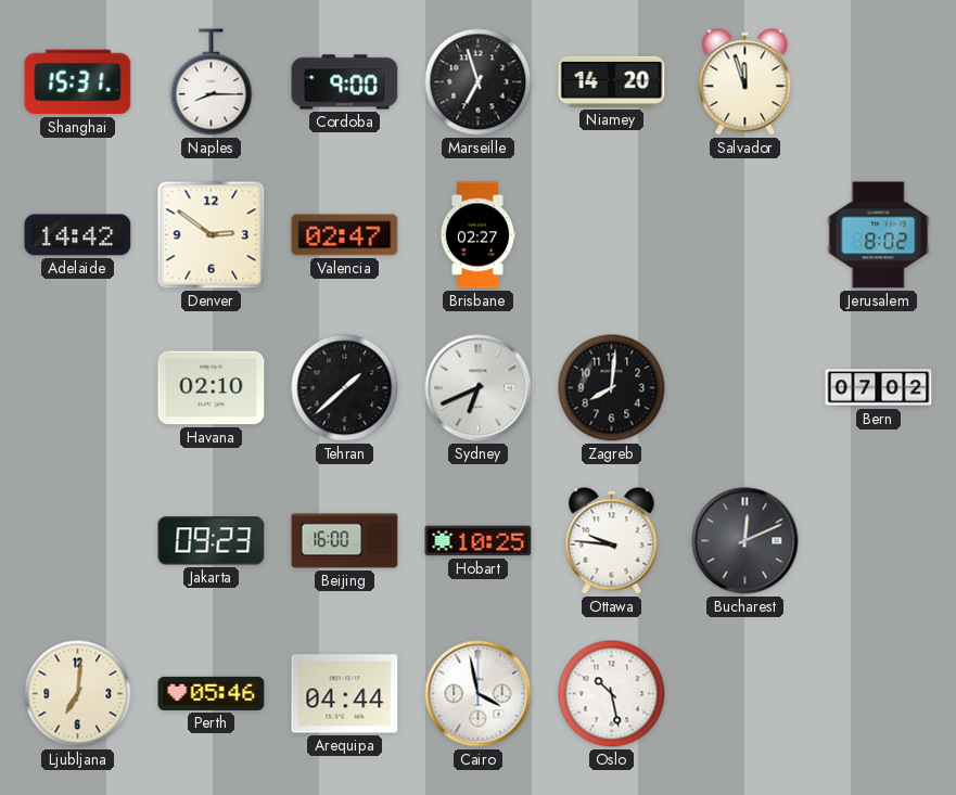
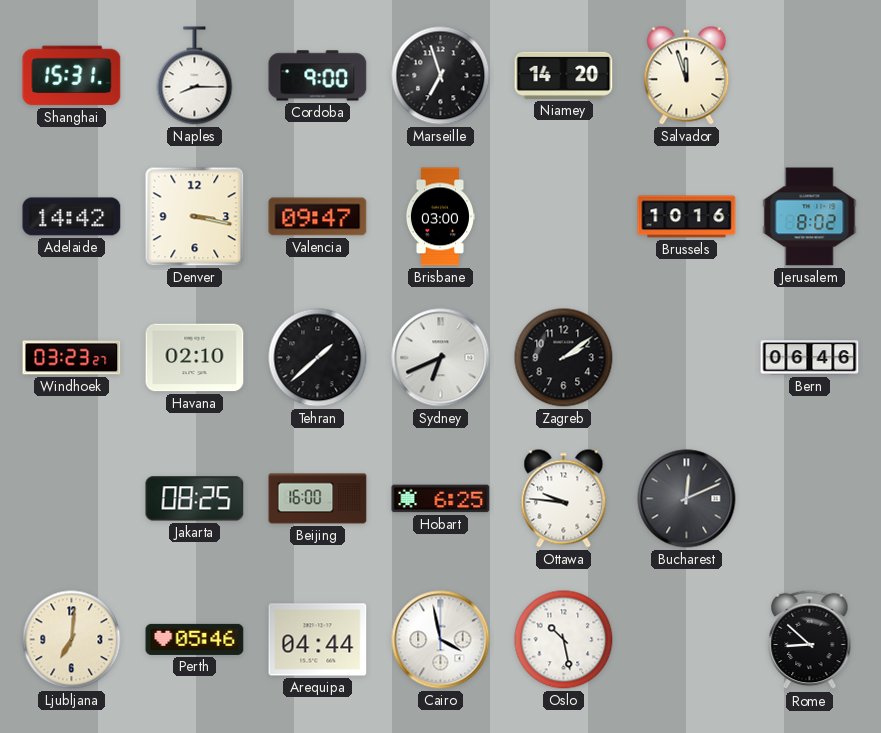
Denver: 2:51 -> 3:17 (195, 217)
Valencia: 02:47 -> 09:47 (318, 217)
Brisbane: 02:27 -> 03:00 (440, 217)
Brussels: none -> 10:16 (687, 217)
Windhoek: none -> 03:23 (72, 358)
Zagreb: 8:01 -> 2:09 (564, 358)
Bern: 07:02 -> 06:46 (810, 358)
Jakarta: 09:23 -> 08:25 (195, 499)
Hobart: 10:25 -> 6:25 (441, 499)
Rome: none -> 8:52 (810, 640)
